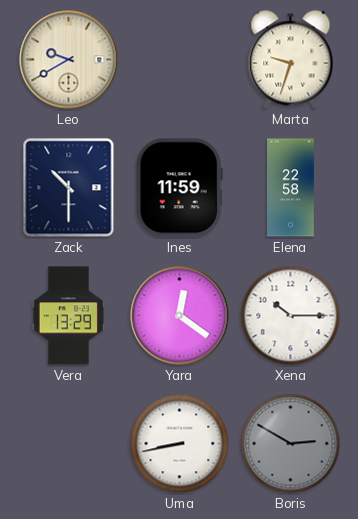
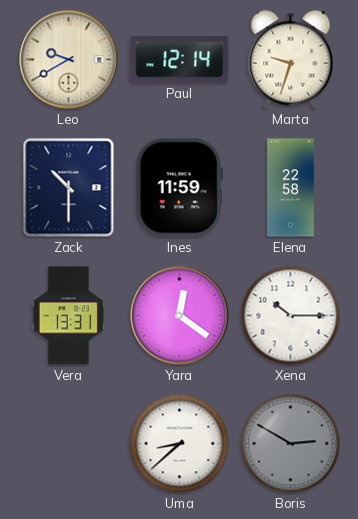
Paul: none -> 12:14 (180, 60)
Vera: 13:29 -> 13:31 (68, 316)
Uma: 8:43 -> 8:38 (180, 444)
